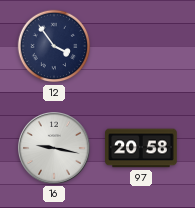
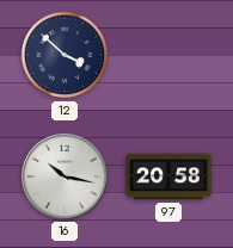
12: 3:54 -> 3:52 (65, 55)
16: 9:17 -> 10:17 (66, 178)
